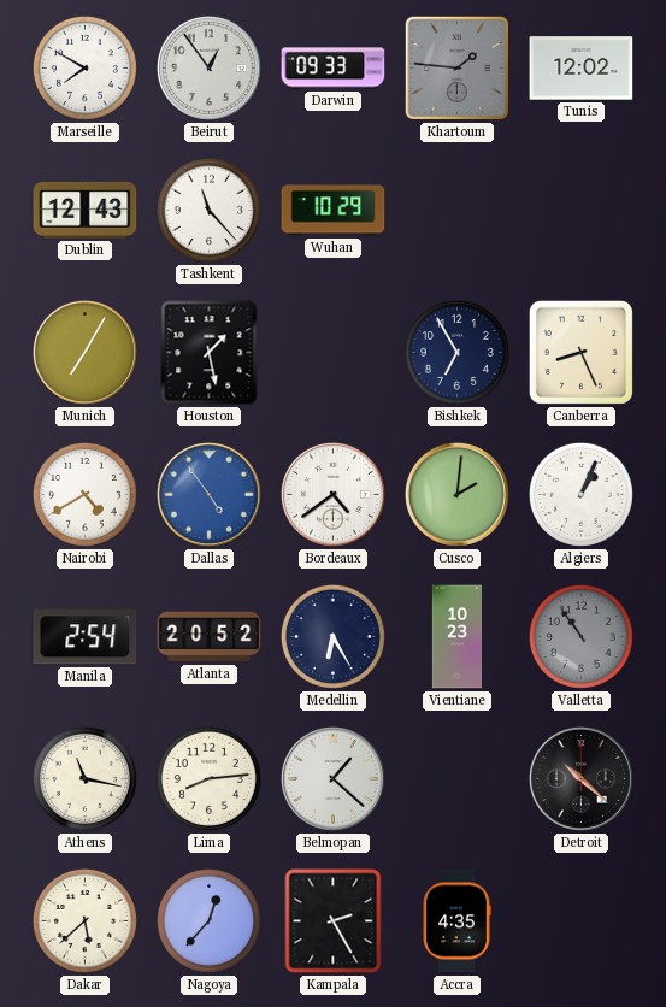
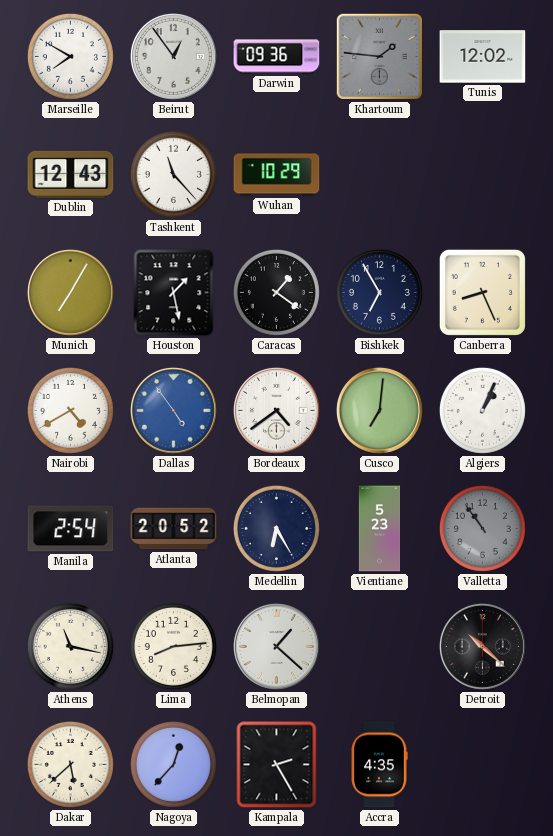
Darwin: 09:33 -> 09:36 (277, 57)
Caracas: none -> 1:21 (276, 292)
Cusco: 2:01 -> 7:01 (379, 410)
Vientiane: 10:23 -> 5:23 (380, 529)
